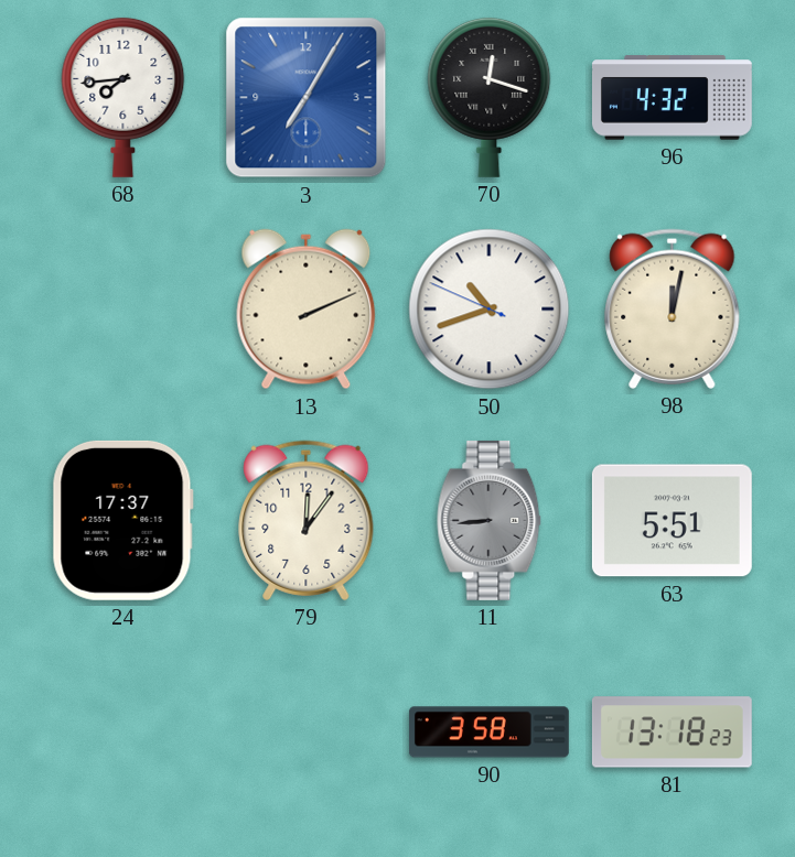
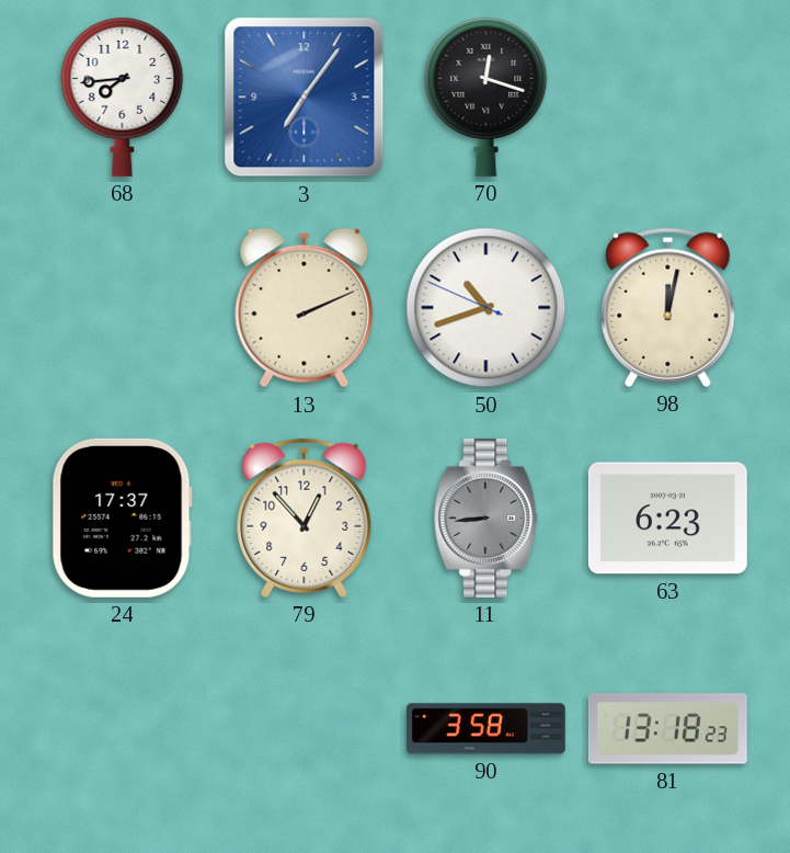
3: 7:05 -> 7:06 (305, 98)
96: 4:32 -> none (672, 98)
79: 12:06 -> 12:53 (305, 518)
63: 5:51 -> 6:23 (667, 519)
